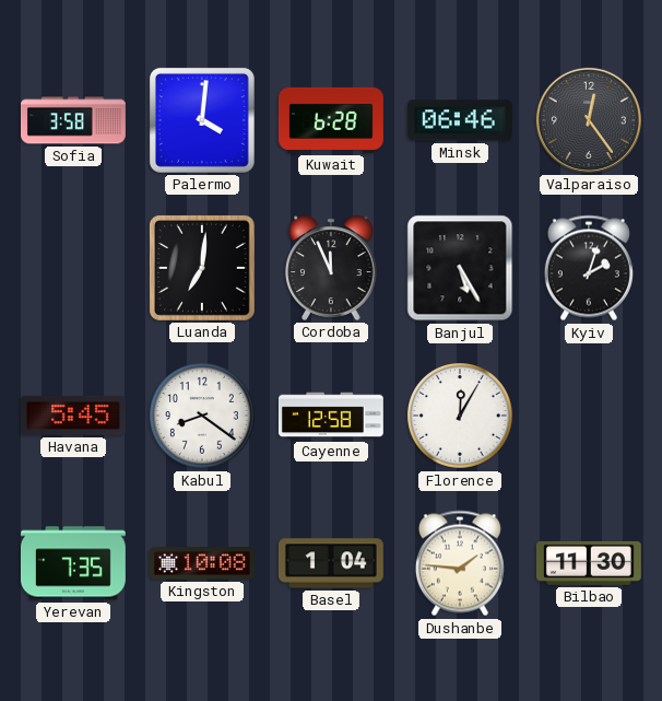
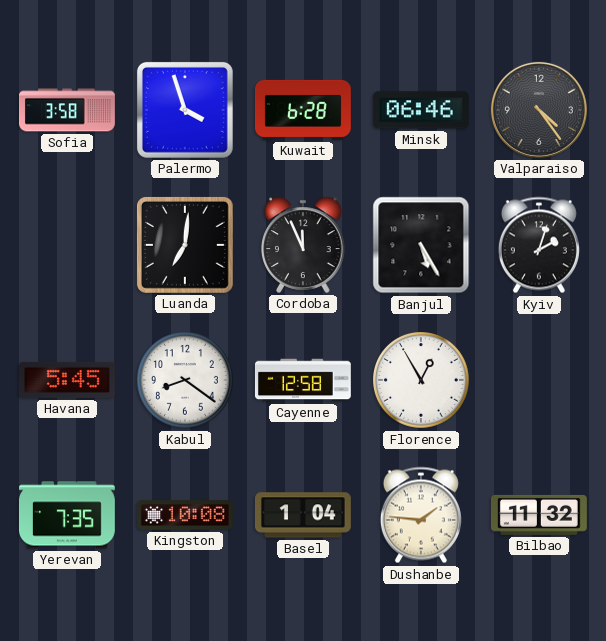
Palermo: 4:01 -> 3:57 (185, 110)
Valparaiso: 12:24 -> 4:24 (539, 110)
Florence: 12:05 -> 12:55 (422, 381)
Bilbao: 11:30 -> 11:32 (539, 515)
